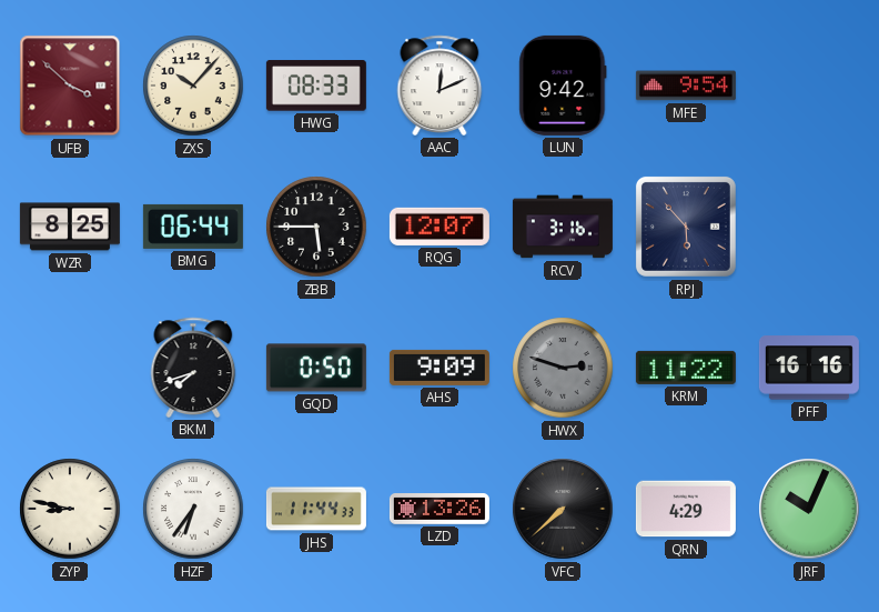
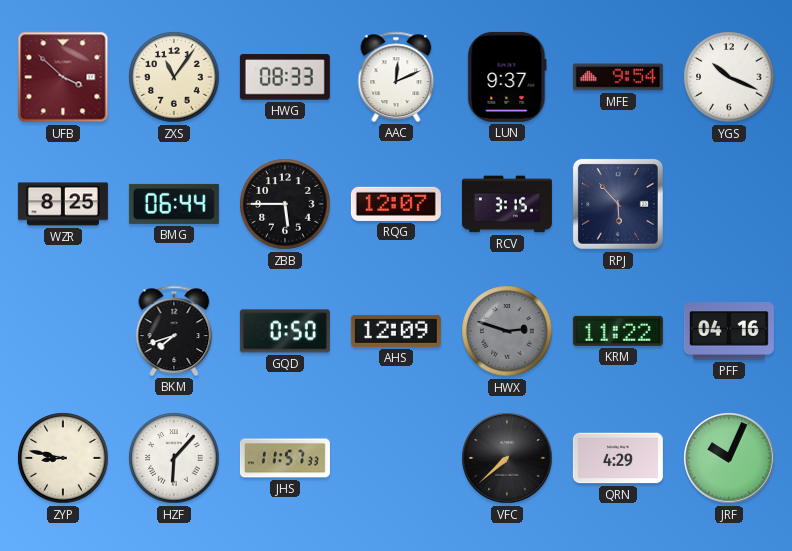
ZXS: 10:07 -> 11:06 (174, 77)
LUN: 9:42 -> 9:37 (507, 77)
YGS: none -> 10:19 (729, 77)
RCV: 3:16 -> 3:15 (507, 204)
AHS: 9:09 -> 12:09 (396, 331)
PFF: 16:16 -> 04:16 (729, 331)
HZF: 6:36 -> 6:07 (174, 458)
JHS: 11:44 -> 11:57 (285, 458)
LZD: 13:26 -> none (439, 510)
